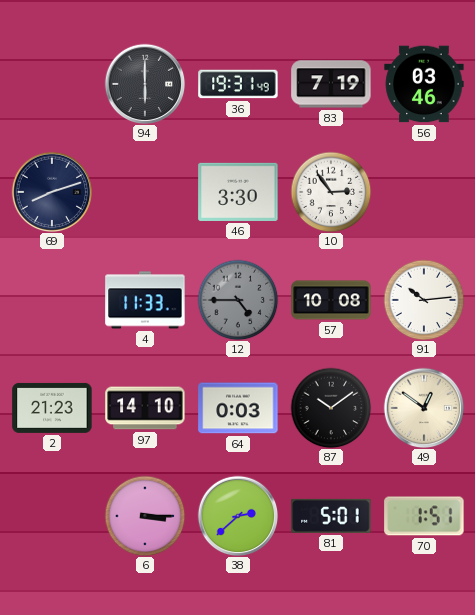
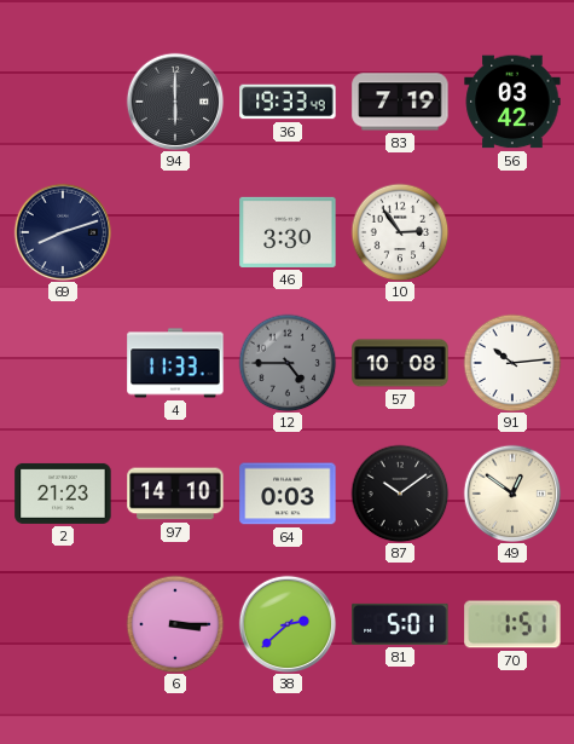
36: 19:31 -> 19:33 (288, 102)
56: 03:46 -> 03:42 (512, 102)
